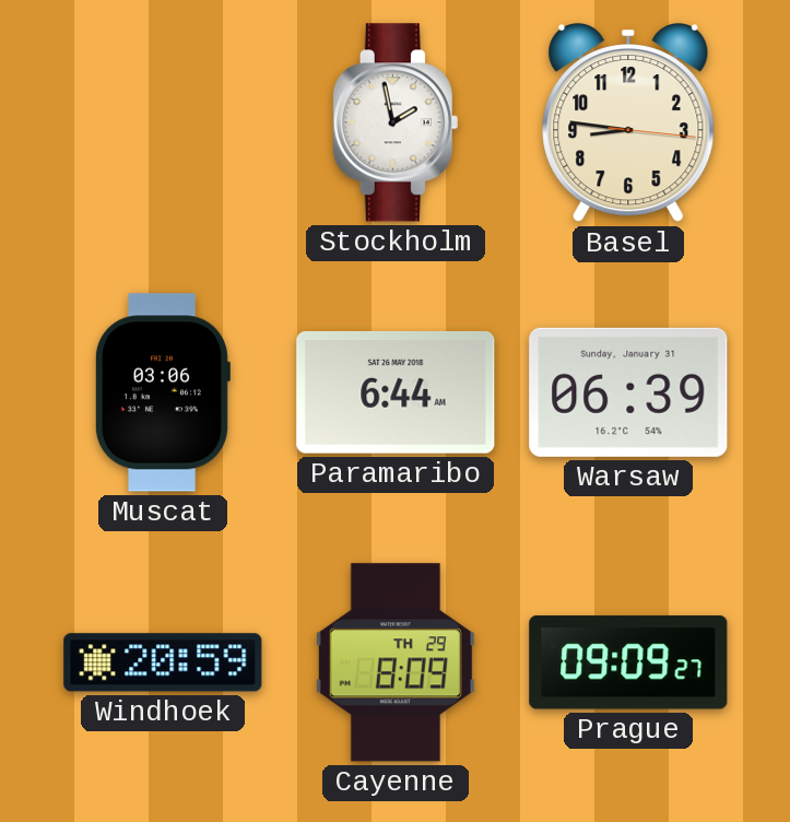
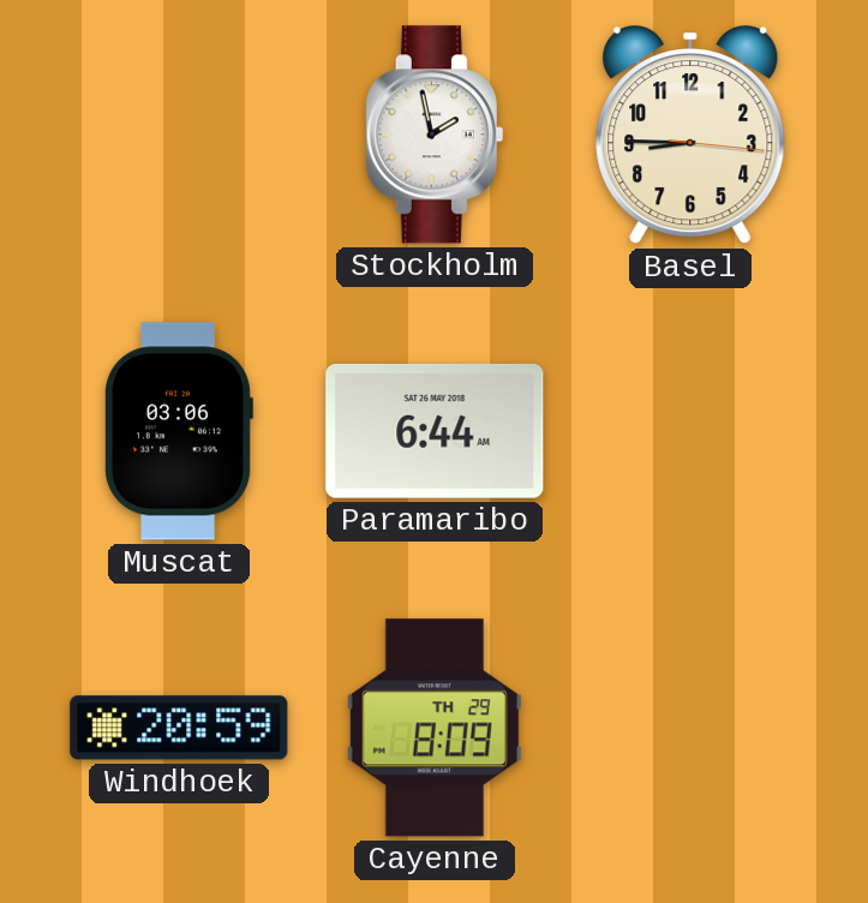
Basel: 8:46 -> 8:45 (690, 136)
Warsaw: 06:39 -> none (628, 392)
Prague: 09:09 -> none (628, 662)
